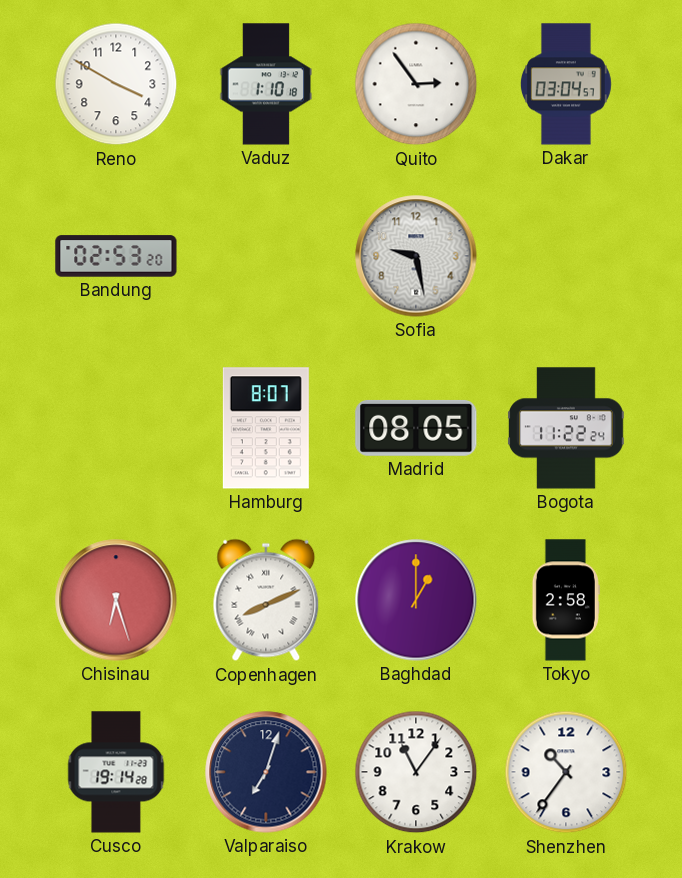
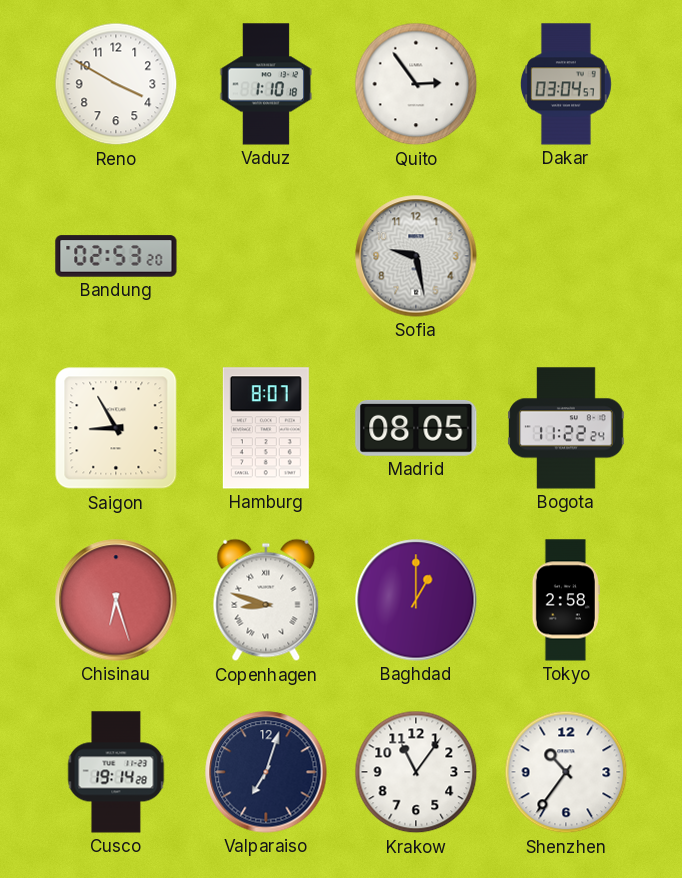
Saigon: none -> 8:55 (116, 428)
Copenhagen: 8:11 -> 8:48 (266, 600)
